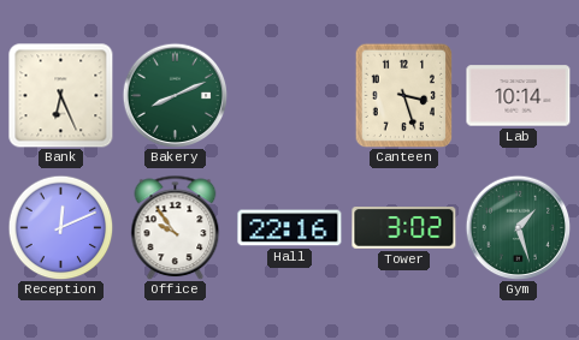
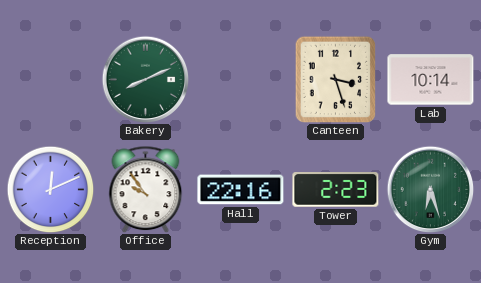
Bank: 6:26 -> none (61, 96)
Tower: 3:02 -> 2:23 (336, 190)
Gym: 1:27 -> 6:27 (430, 189)
